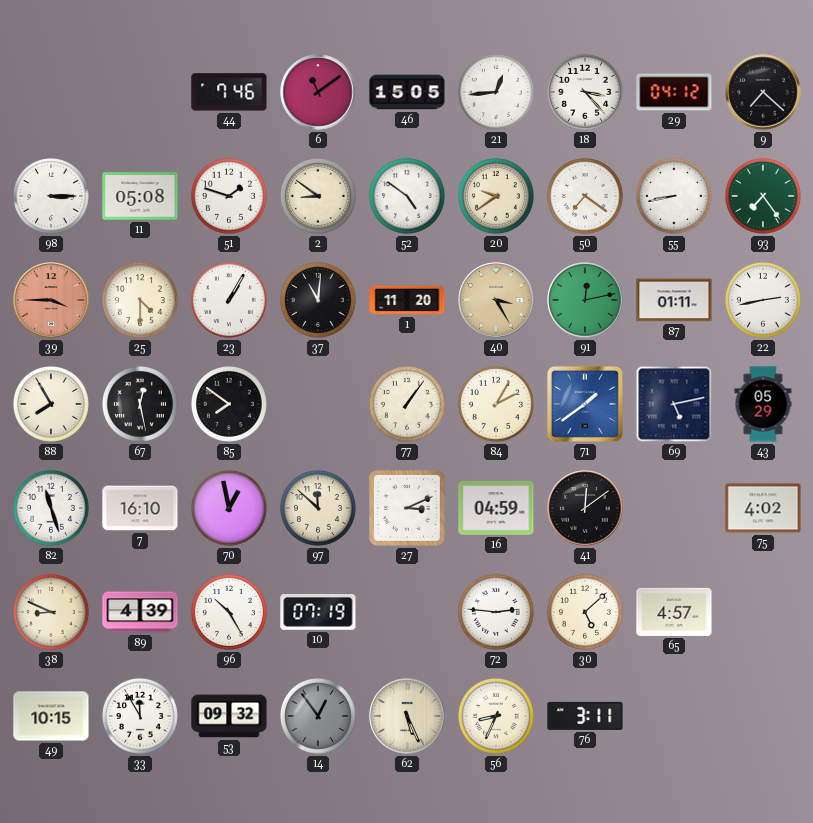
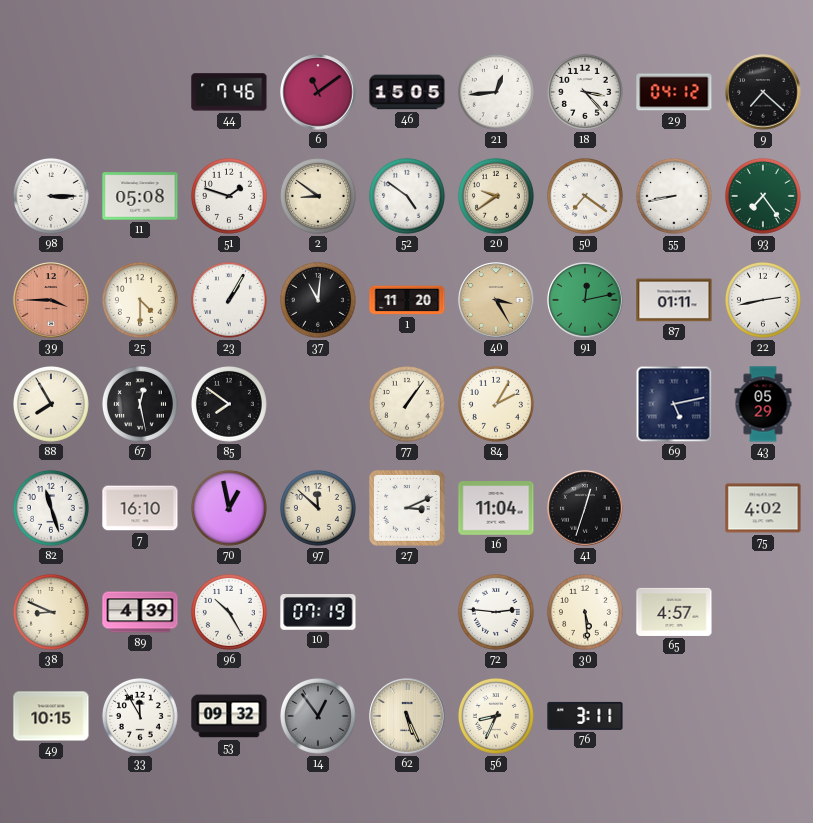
71: 1:39 -> none (585, 404)
16: 04:59 -> 11:04 (496, 509)
41: 12:09 -> 12:33 (585, 508)
30: 5:08 -> 5:29 (585, 612)
